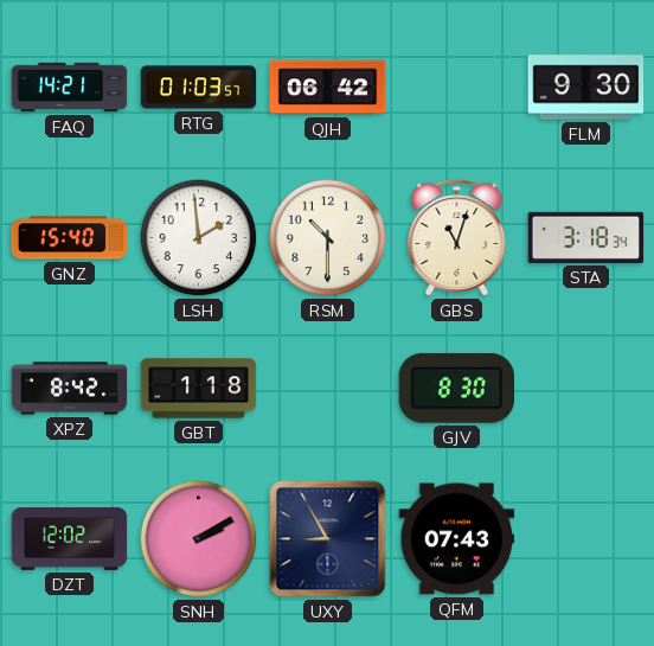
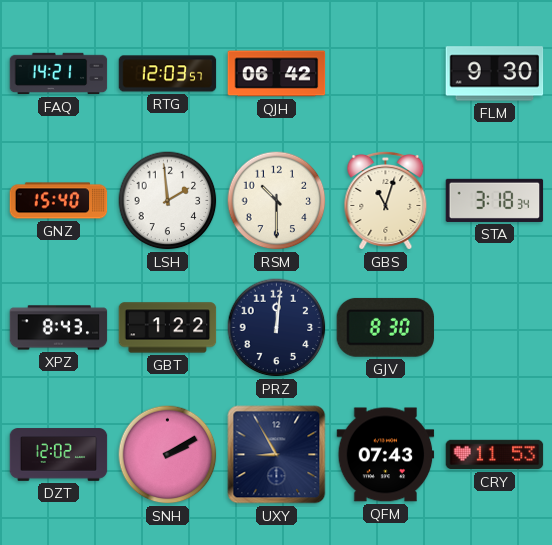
RTG: 01:03 -> 12:03 (168, 74)
XPZ: 8:42 -> 8:43 (59, 328)
GBT: 1:18 -> 1:22 (168, 328)
PRZ: none -> 12:01 (277, 328)
CRY: none -> 11:53 (495, 455)
